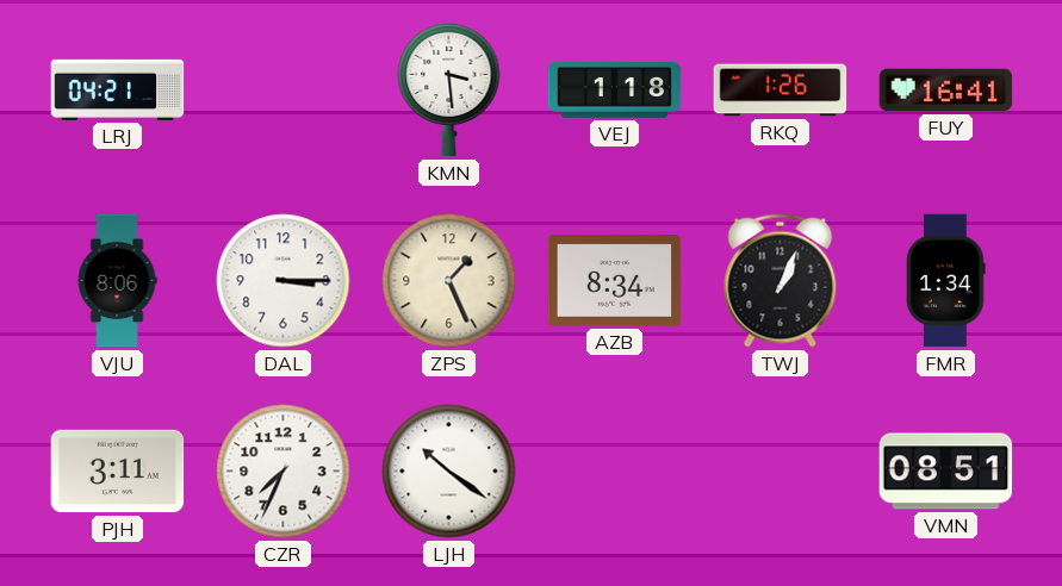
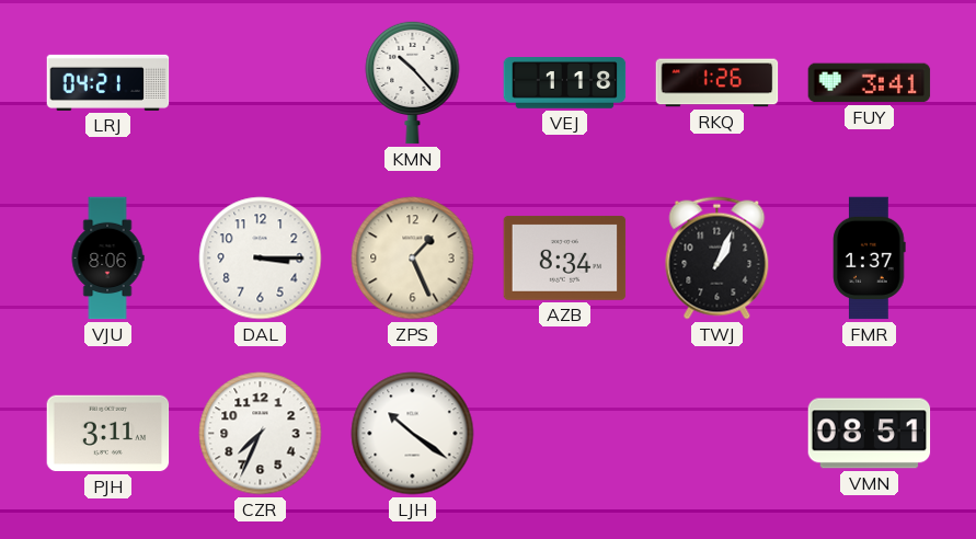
KMN: 3:29 -> 10:23 (413, 82)
FUY: 16:41 -> 3:41 (870, 83)
FMR: 1:34 -> 1:37 (870, 259)
